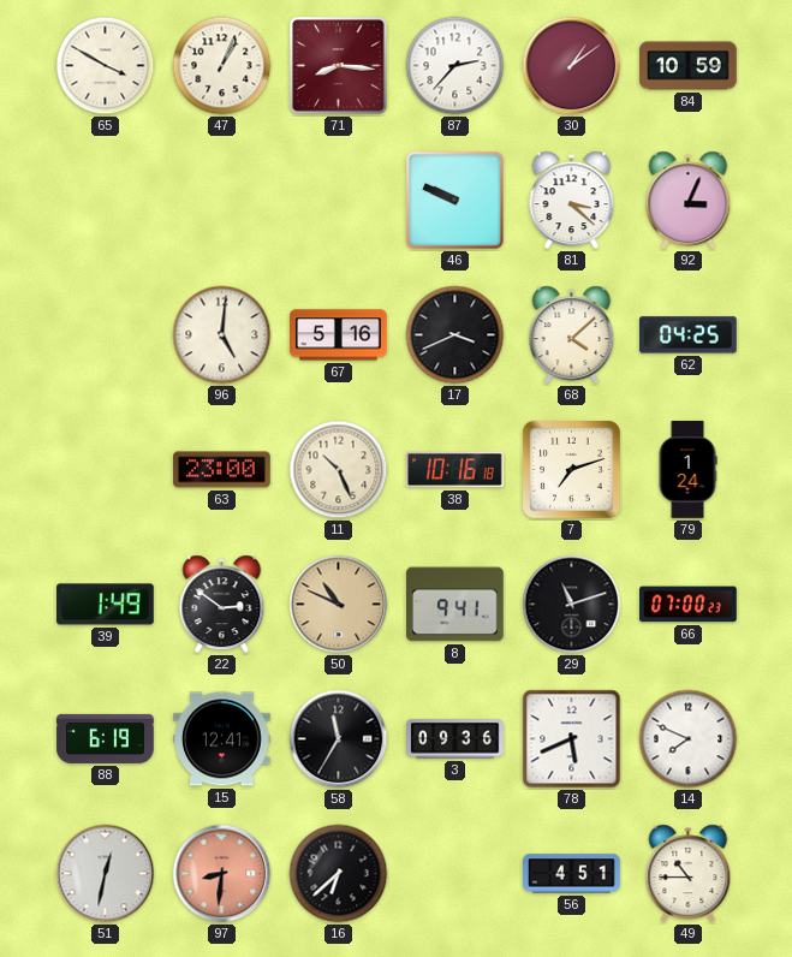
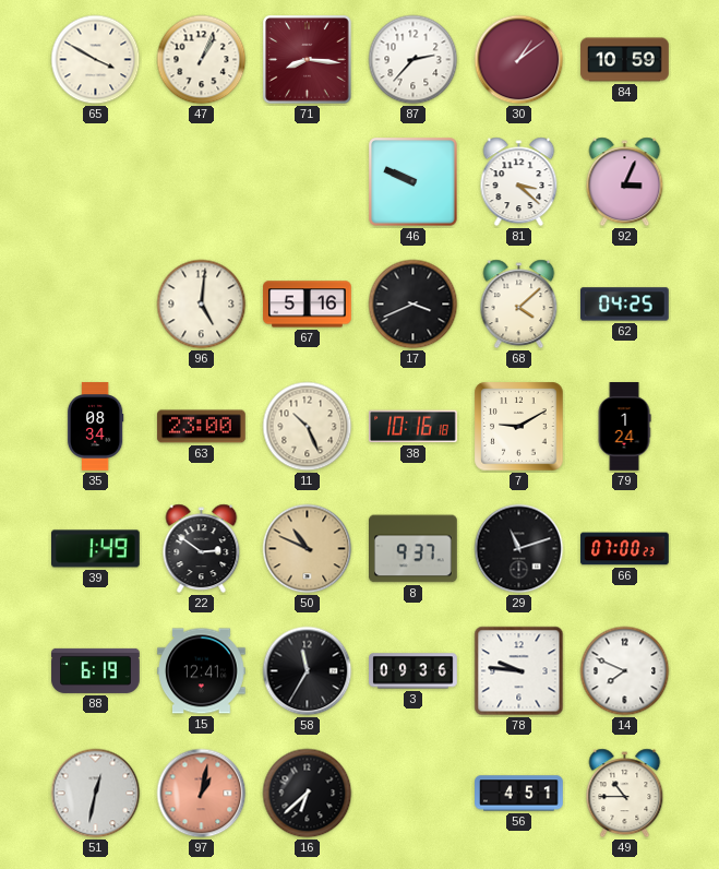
35: none -> 08:34 (95, 427)
7: 7:12 -> 9:10 (519, 427)
8: 9:41 -> 9:37 (414, 549)
78: 5:41 -> 9:46 (519, 671)
97: 8:31 -> 1:02 (202, 794)
